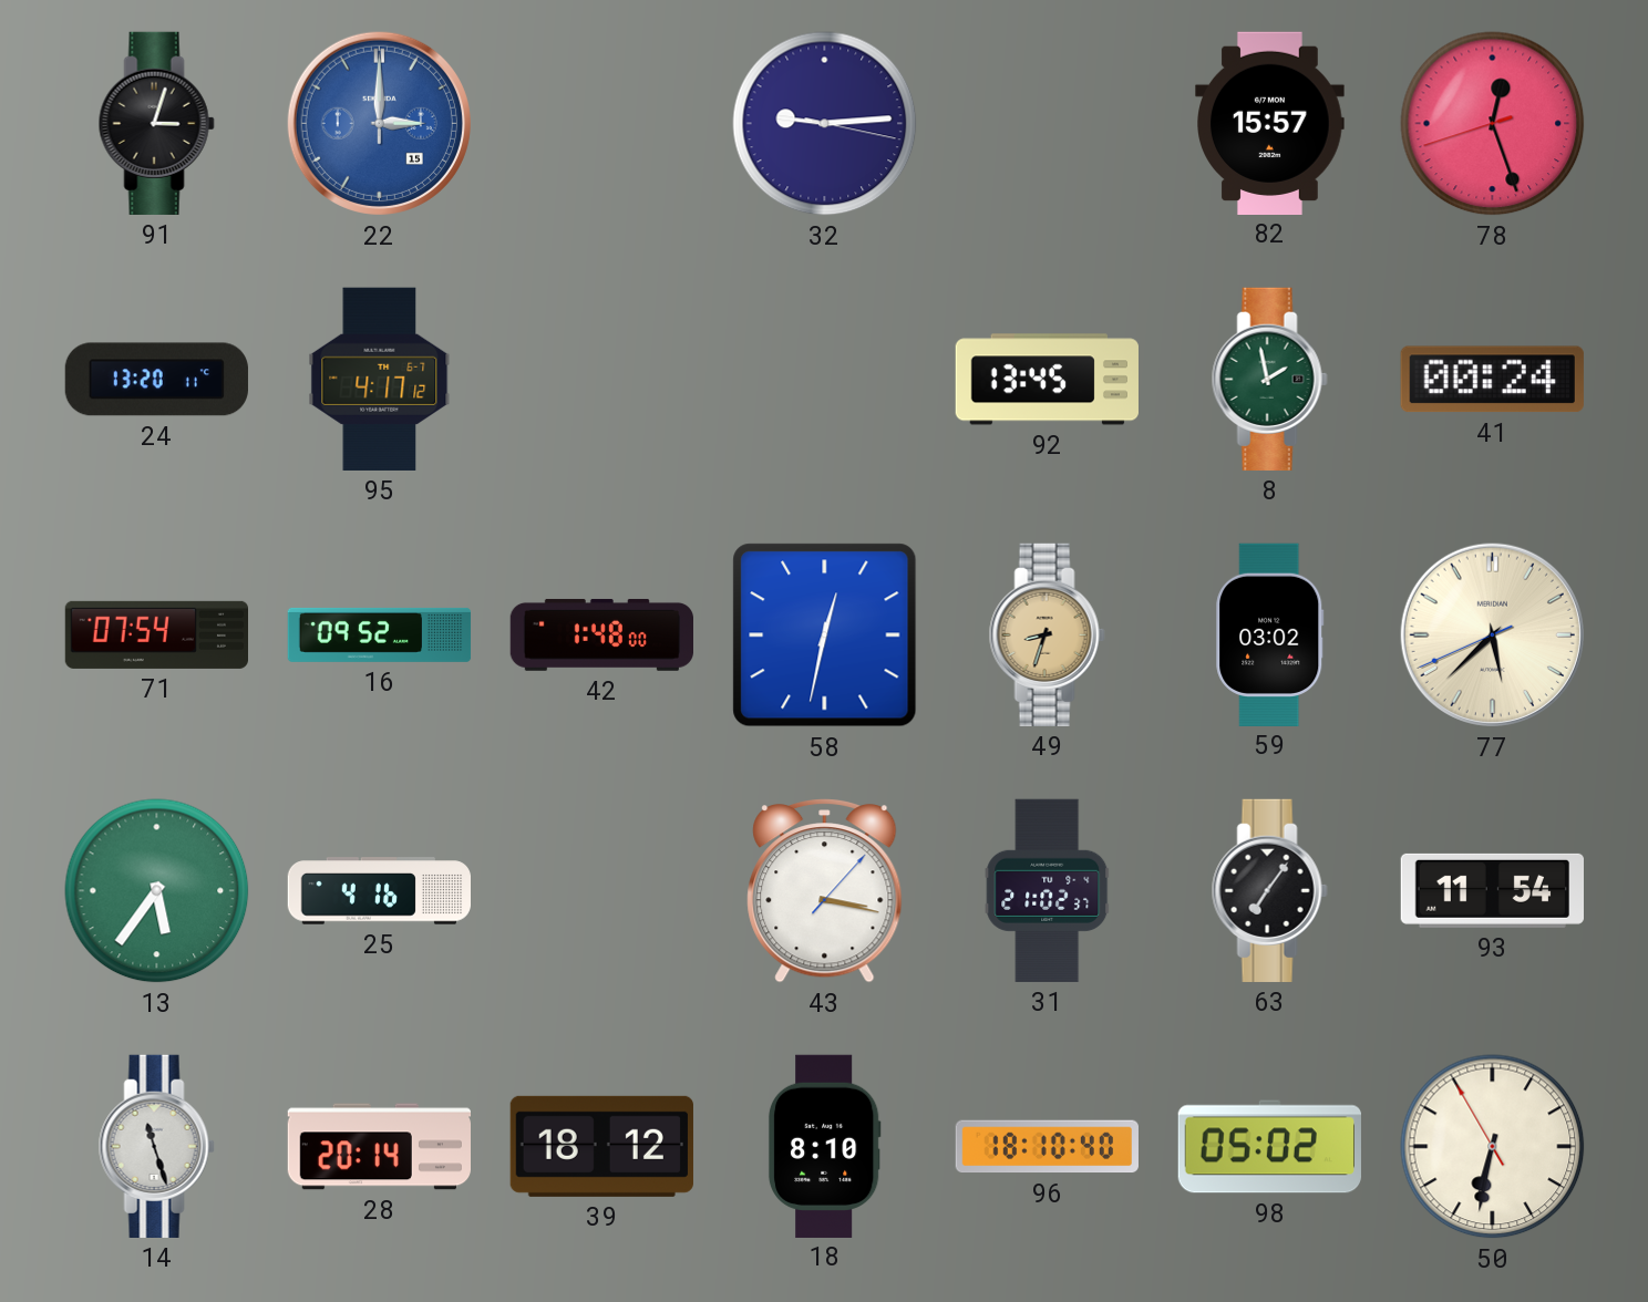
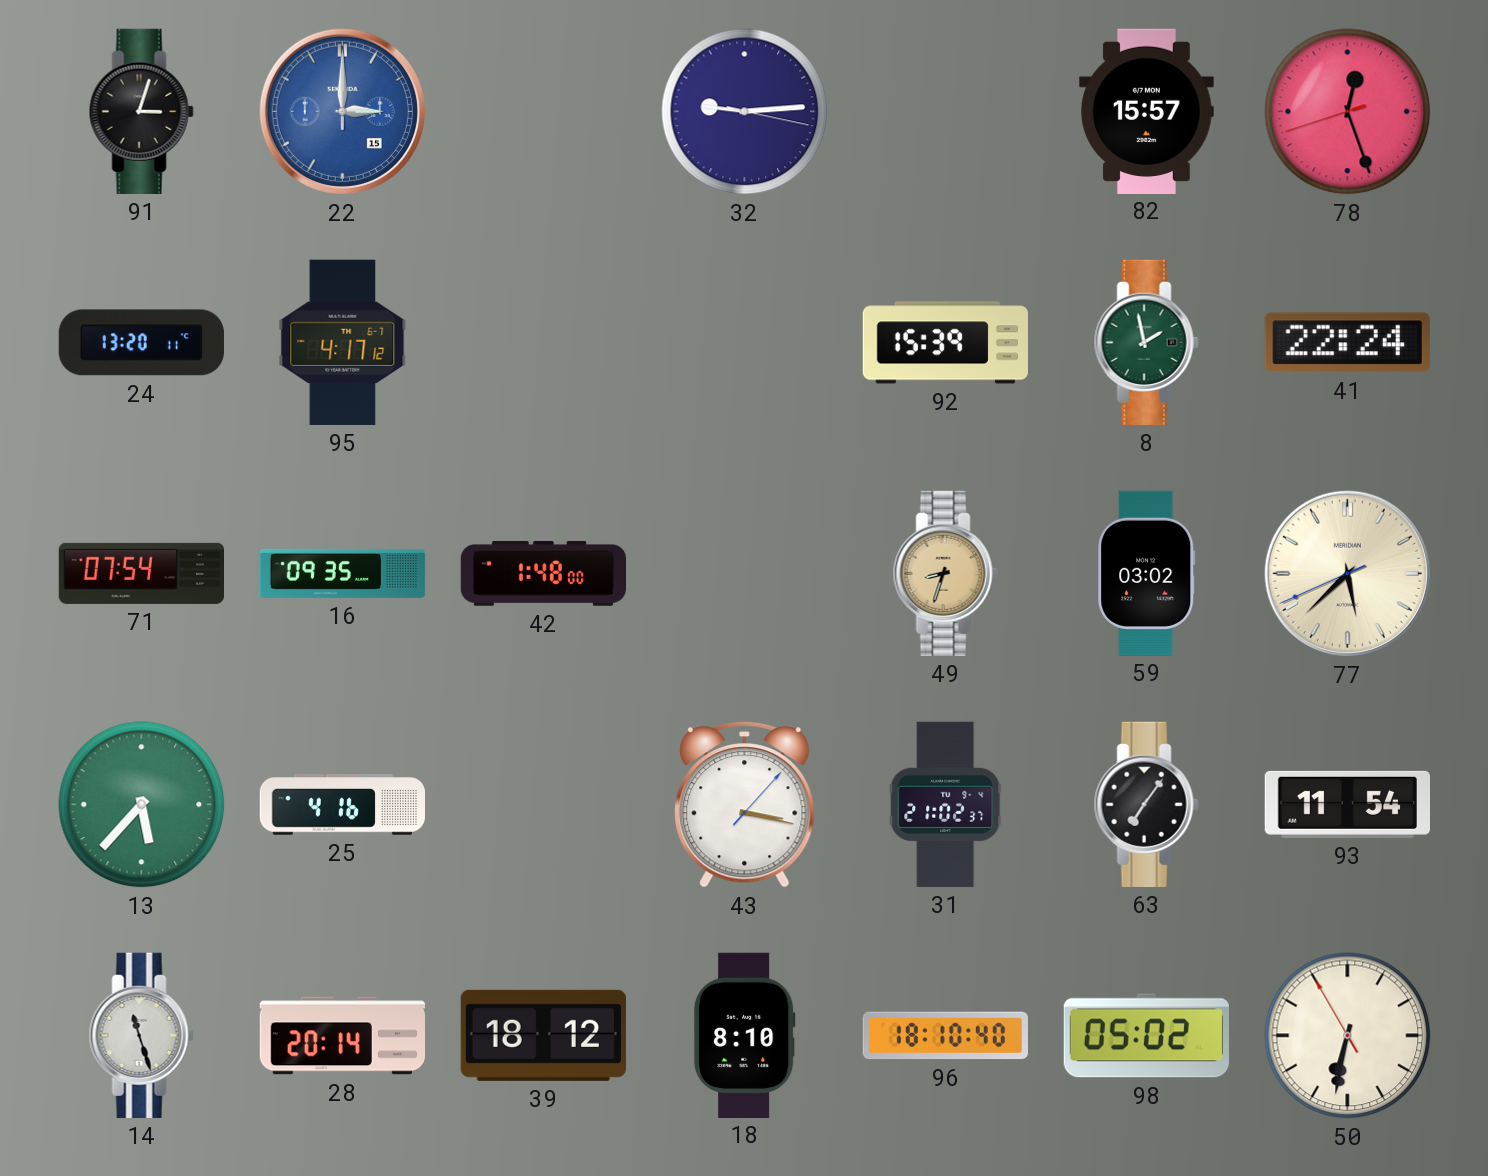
92: 13:45 -> 15:39 (945, 343)
41: 00:24 -> 22:24 (1347, 343)
16: 09:52 -> 09:35 (343, 573)
58: 12:32 -> none (825, 635)
13: 5:36 -> 5:37 (142, 805)
